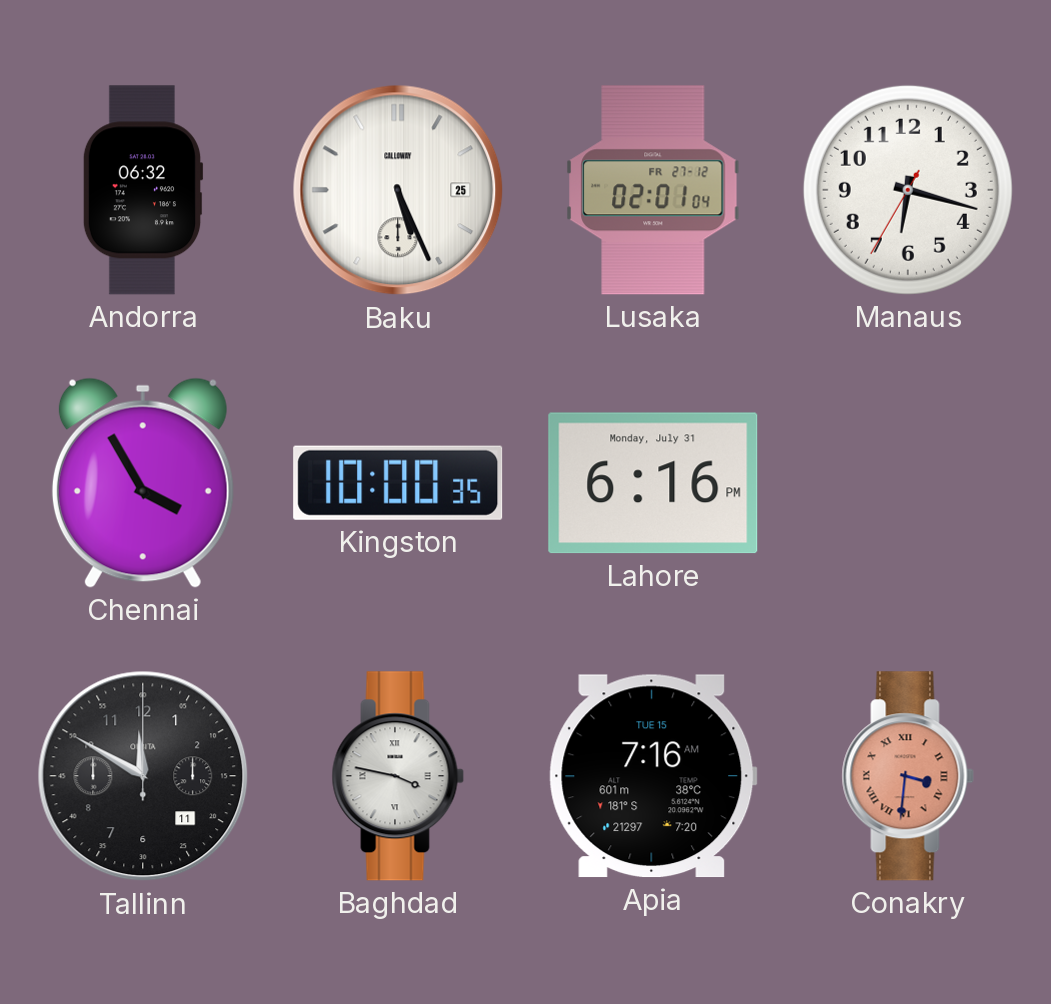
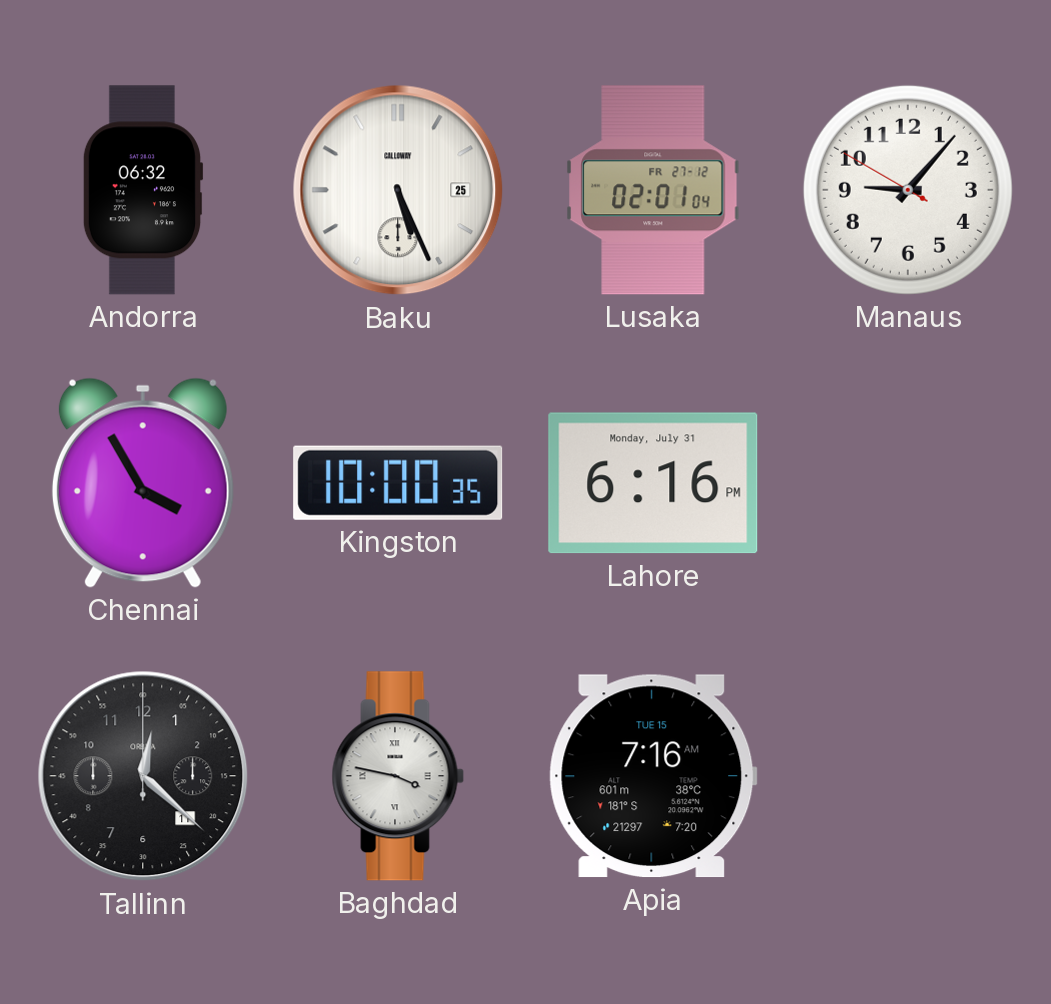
Manaus: 6:17 -> 9:06 (908, 190)
Tallinn: 11:50 -> 12:22 (143, 776)
Conakry: 3:31 -> none (908, 776)
